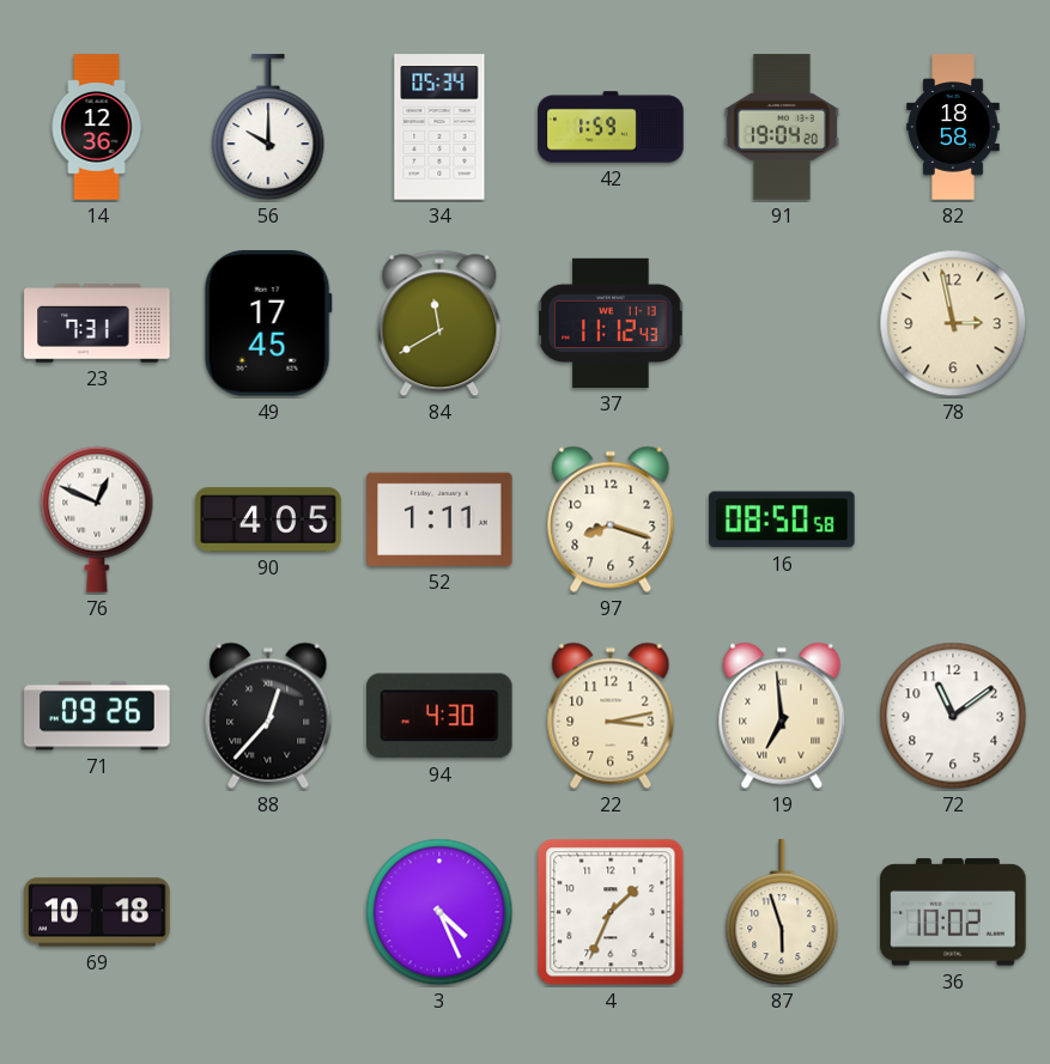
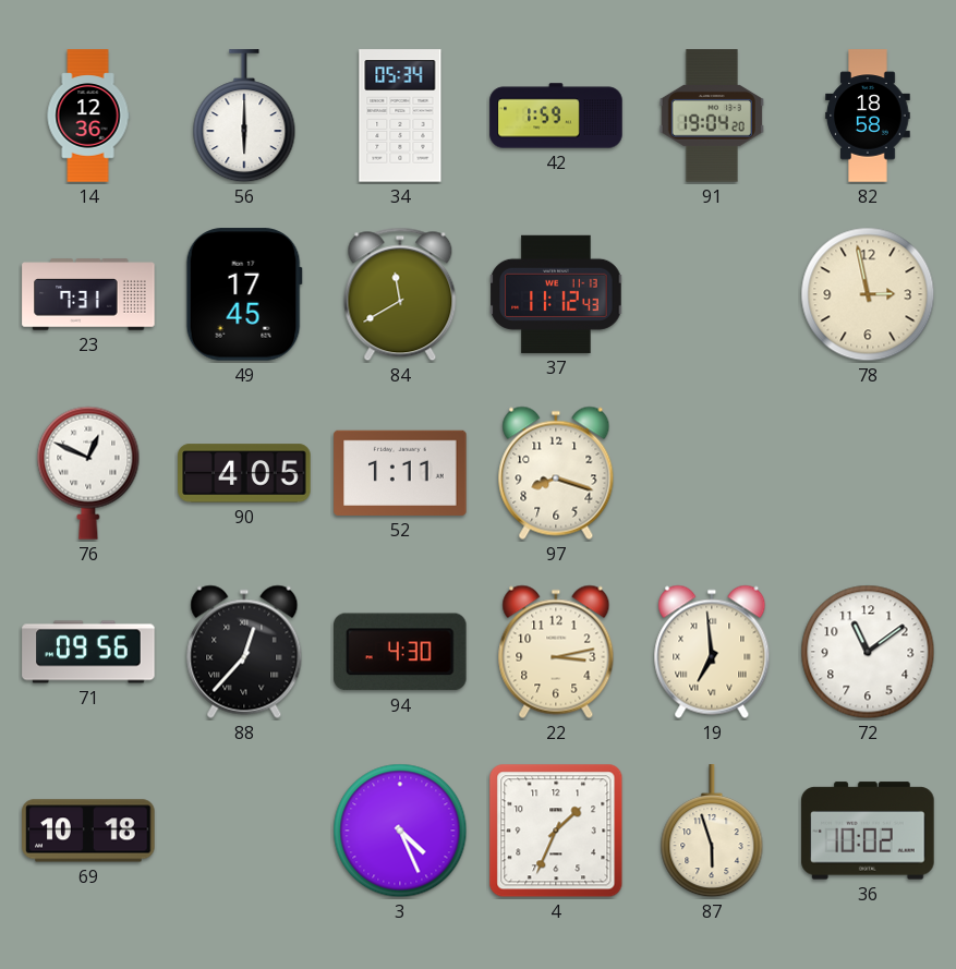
56: 10:00 -> 6:00 (244, 117)
16: 08:50 -> none (782, 519)
71: 09:26 -> 09:56 (88, 652)
